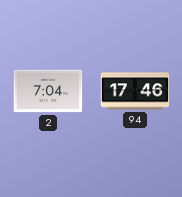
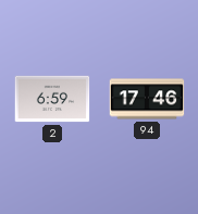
2: 7:04 -> 6:59 (52, 99)
